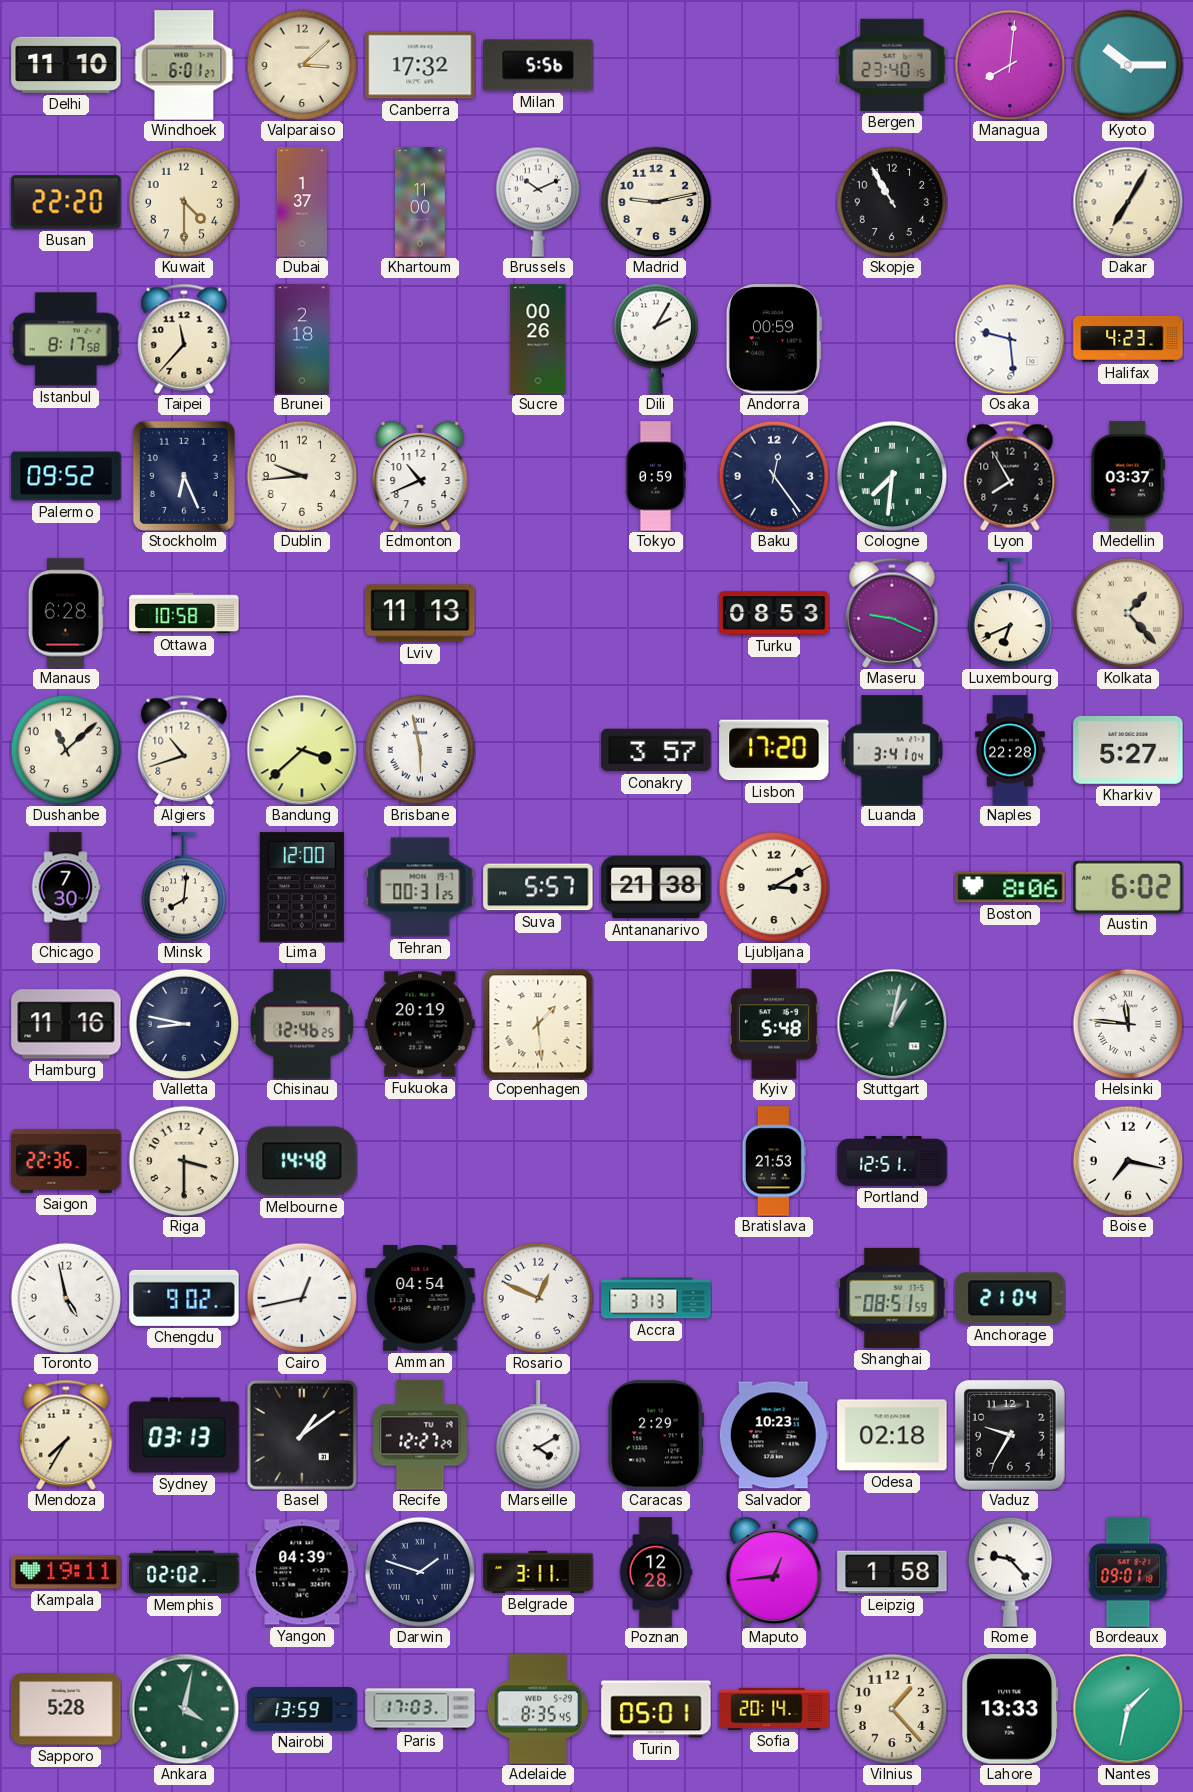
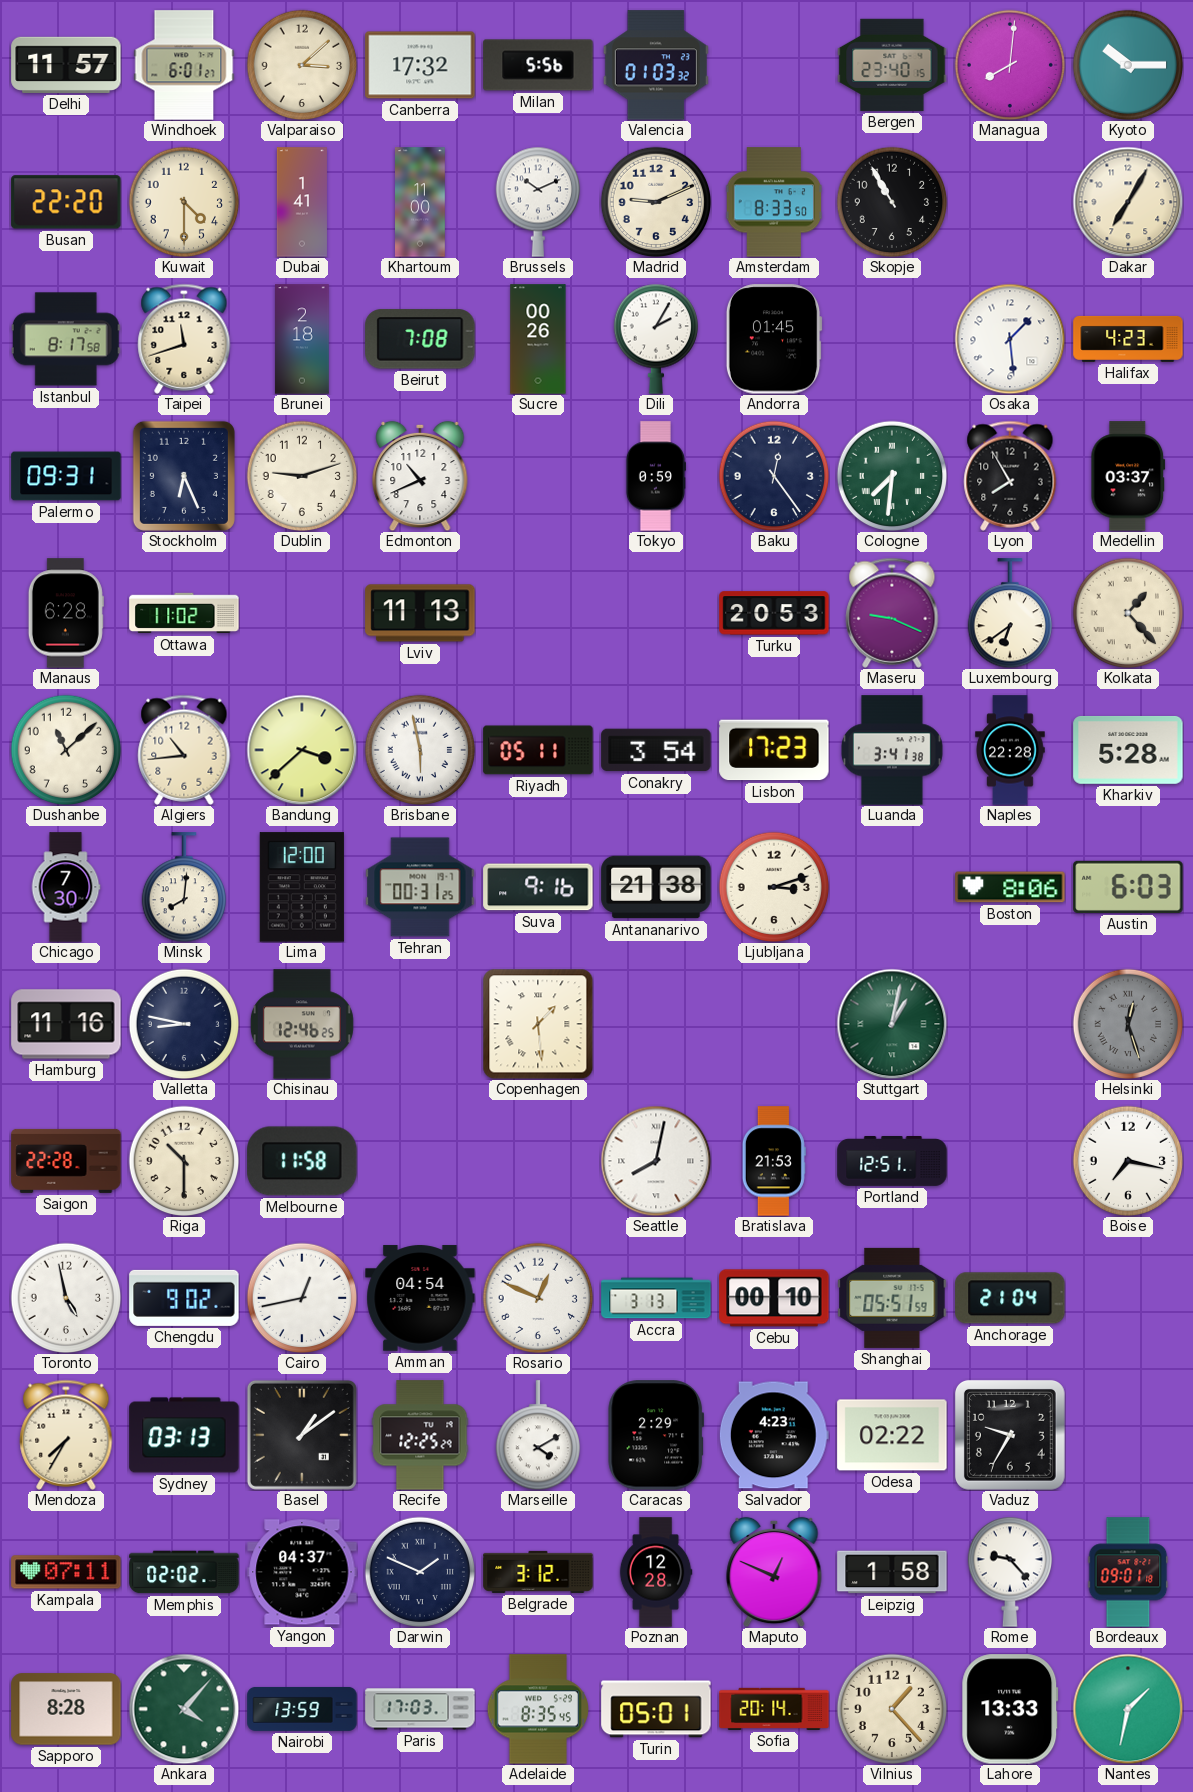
Delhi: 11:10 -> 11:57 (66, 65)
Valencia: none -> 01:03 (656, 65)
Dubai: 1:37 -> 1:41 (302, 202)
Madrid: 9:13 -> 9:11 (656, 202)
Amsterdam: none -> 8:33 (774, 202)
Taipei: 11:37 -> 11:42 (184, 339)
Beirut: none -> 7:08 (420, 339)
Andorra: 00:59 -> 01:45 (774, 339)
Osaka: 9:29 -> 1:29 (1010, 339)
Palermo: 09:52 -> 09:31 (66, 476)
Dublin: 9:44 -> 9:12 (302, 476)
Ottawa: 10:58 -> 11:02 (184, 613)
Turku: 08:53 -> 20:53 (774, 613)
Luxembourg: 6:41 -> 6:39 (1009, 613)
Algiers: 10:42 -> 10:44 (184, 750)
Riyadh: none -> 05:11 (538, 750)
Conakry: 3:57 -> 3:54 (656, 750)
Lisbon: 17:20 -> 17:23 (774, 750)
Luanda: 3:41:04 -> 3:41:38 (892, 750)
Kharkiv: 5:27 -> 5:28 (1128, 750)
Suva: 5:57 -> 9:16 (538, 887)
Ljubljana: 3:10 -> 3:12 (774, 887)
Austin: 6:02 -> 6:03 (1128, 887)
Fukuoka: 20:19 -> none (420, 1024)
Kyiv: 5:48 -> none (774, 1024)
Helsinki: 11:46 -> 12:27 (1128, 1024)
Helsinki dial: white -> grey (1128, 1024)
Saigon: 22:36 -> 22:28 (66, 1161)
Riga: 3:30 -> 10:30 (184, 1161)
Melbourne: 14:48 -> 11:58 (302, 1161)
Seattle: none -> 8:02 (656, 1161)
Cebu: none -> 00:10 (774, 1298)
Shanghai: 08:51 -> 05:51 (892, 1298)
Recife: 12:27 -> 12:25 (420, 1435)
Salvador: 10:23 -> 4:23 (774, 1435)
Odesa: 02:18 -> 02:22 (892, 1435)
Kampala: 19:11 -> 07:11 (66, 1572)
Yangon: 04:39 -> 04:37 (302, 1572)
Darwin: 1:48 -> 1:49 (420, 1572)
Belgrade: 3:11 -> 3:12 (538, 1572)
Maputo: 12:44 -> 12:49 (774, 1572)
Sapporo: 5:28 -> 8:28 (66, 1709)
Ankara: 4:02 -> 4:07 (184, 1709)
